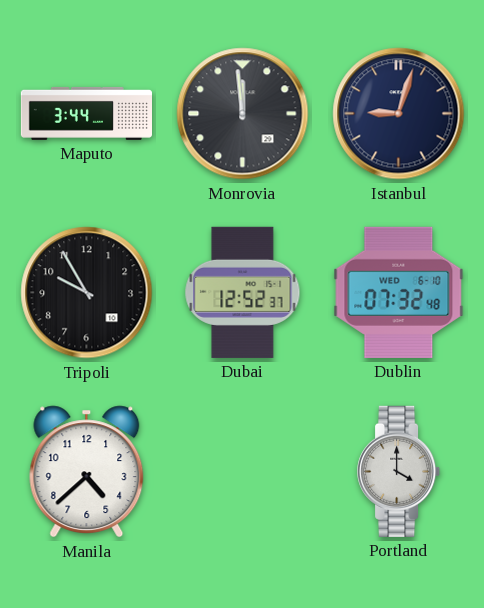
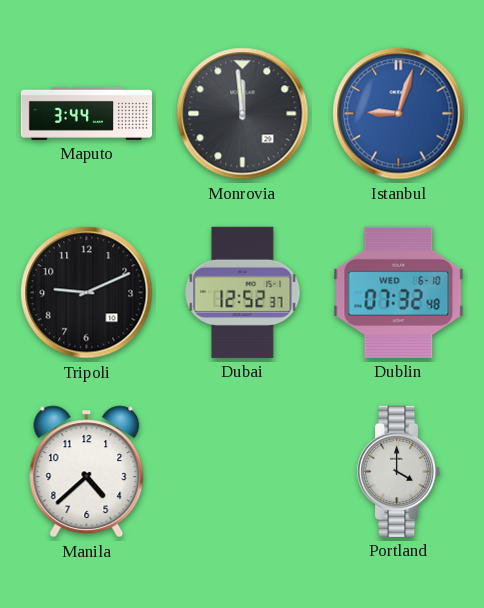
Istanbul dial: navy -> blue (399, 114)
Tripoli: 9:55 -> 9:11 (87, 293)
